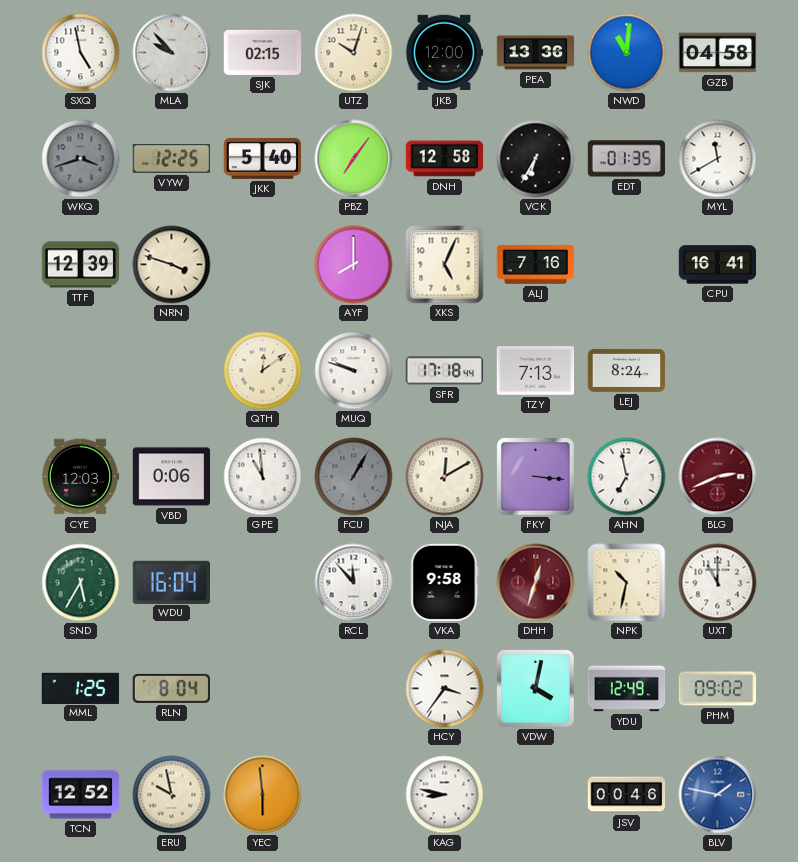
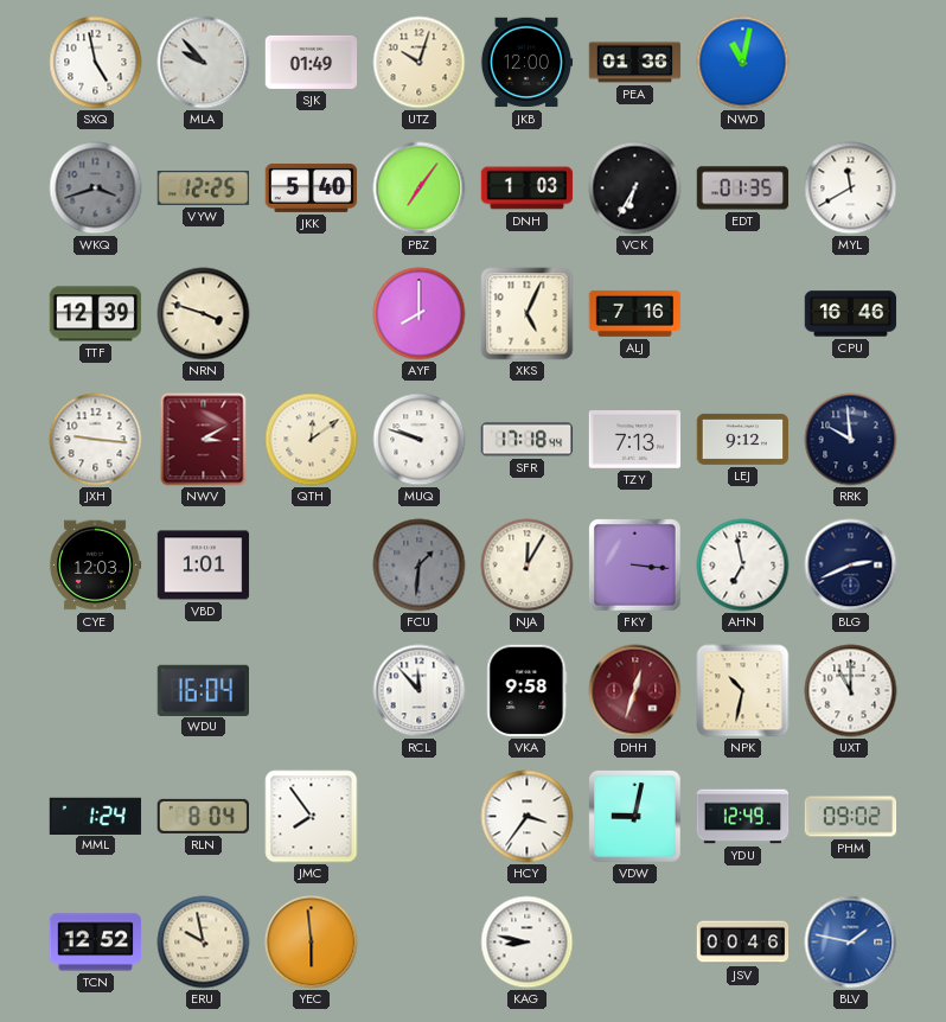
SJK: 02:15 -> 01:49 (312, 62)
PEA: 13:36 -> 01:36 (635, 63)
NWD: 11:01 -> 11:02 (743, 63)
GZB: 04:58 -> none (718, 53)
DNH: 12:58 -> 1:03 (528, 189)
CPU: 16:41 -> 16:46 (851, 314)
JXH: none -> 9:16 (96, 440)
NWV: none -> 3:10 (204, 440)
LEJ: 8:24 -> 9:12 (743, 439)
RRK: none -> 9:59 (851, 440)
VBD: 0:06 -> 1:01 (204, 566)
GPE: 10:59 -> none (263, 477)
FCU: 1:05 -> 1:31 (420, 566)
NJA: 12:10 -> 12:05 (528, 566)
BLG dial: burgundy -> navy (851, 566)
SND: 5:35 -> none (81, 583)
MML: 1:25 -> 1:24 (96, 816)
JMC: none -> 7:54 (312, 817)
VDW: 4:02 -> 9:02 (635, 817)
